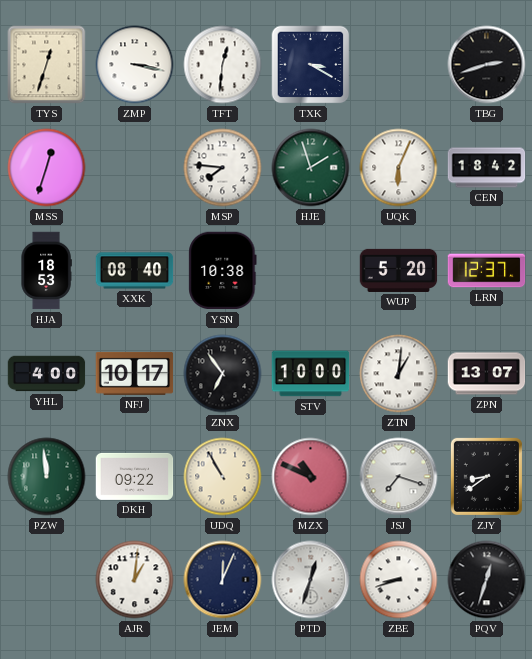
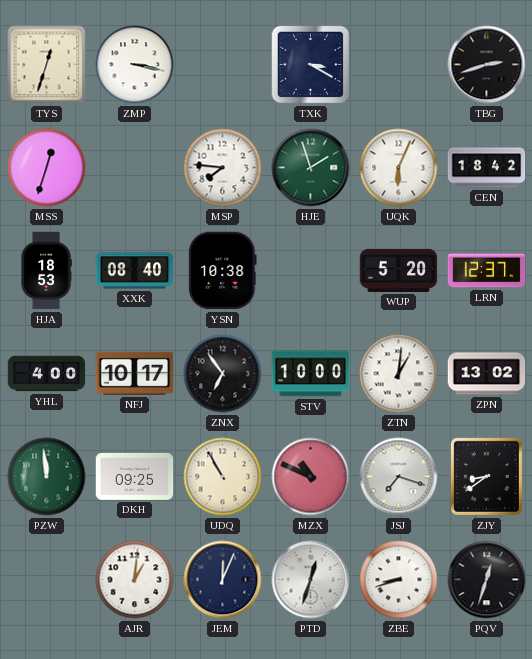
TFT: 12:31 -> none (223, 65)
ZPN: 13:07 -> 13:02 (487, 374)
DKH: 09:22 -> 09:25 (135, 476)
